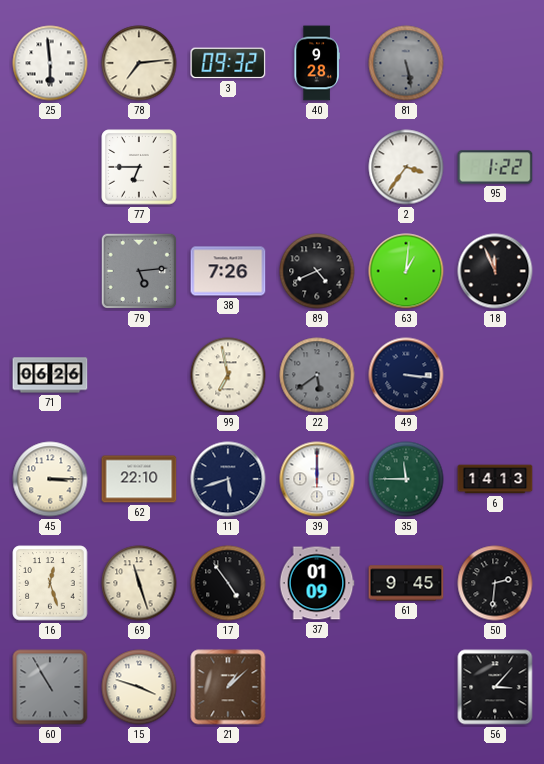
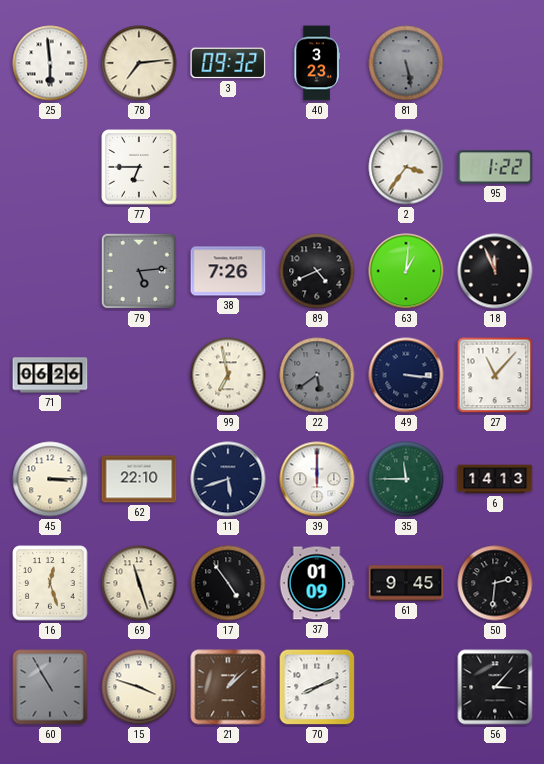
40: 9:28 -> 3:23 (317, 63)
27: none -> 11:07 (495, 375)
70: none -> 8:11 (317, 687)
